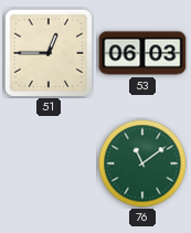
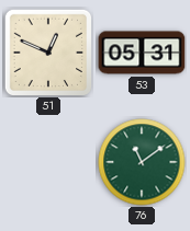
51: 12:45 -> 12:49 (47, 51)
53: 06:03 -> 05:31 (142, 53)
